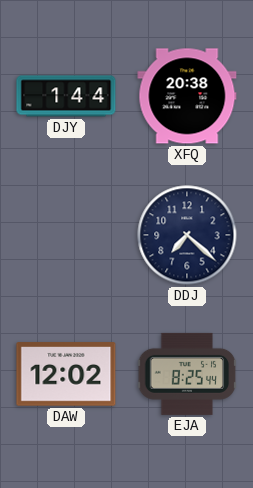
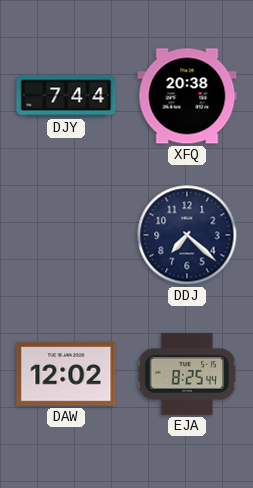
DJY: 1:44 -> 7:44 (66, 96)
